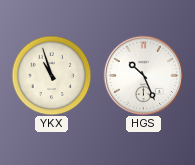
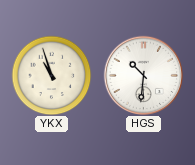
HGS: 10:26 -> 10:31 (143, 75)
